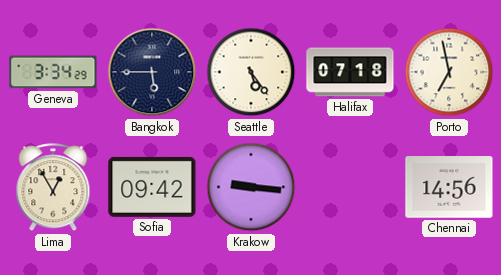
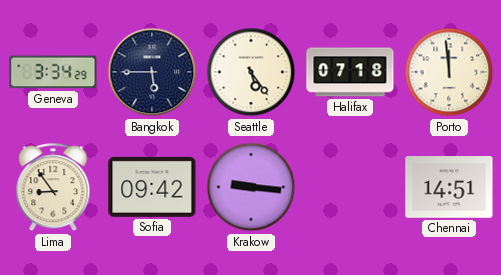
Porto: 6:58 -> 11:59 (449, 72)
Lima: 12:55 -> 8:54 (53, 188)
Chennai: 14:56 -> 14:51 (449, 187)
